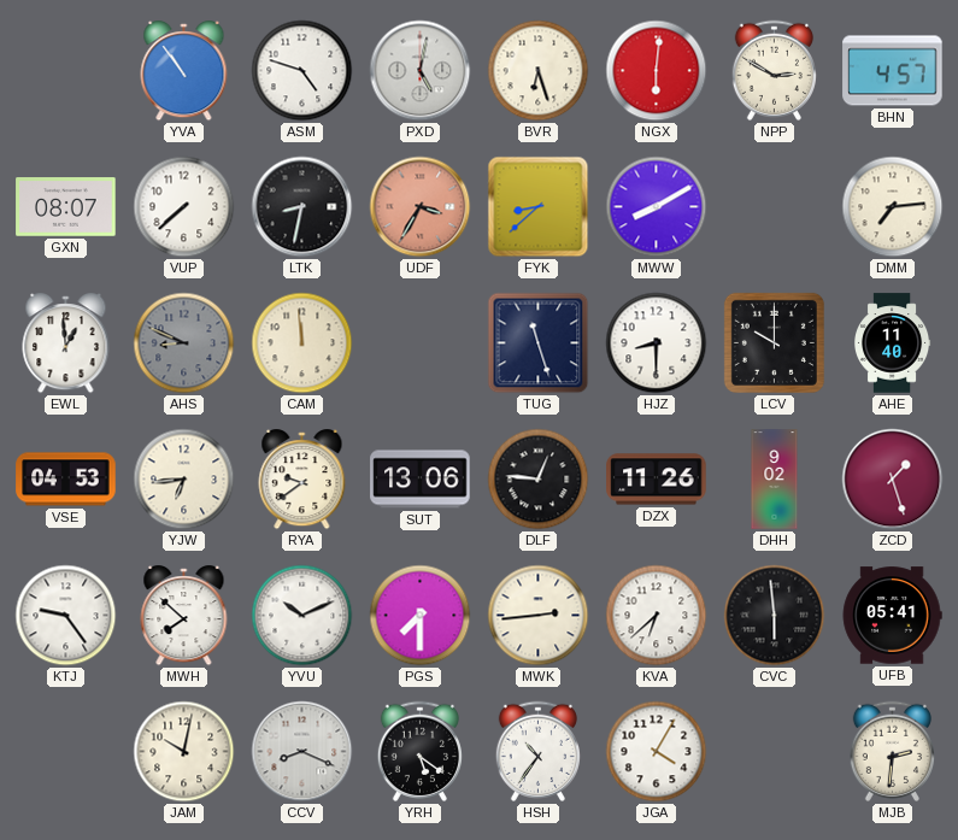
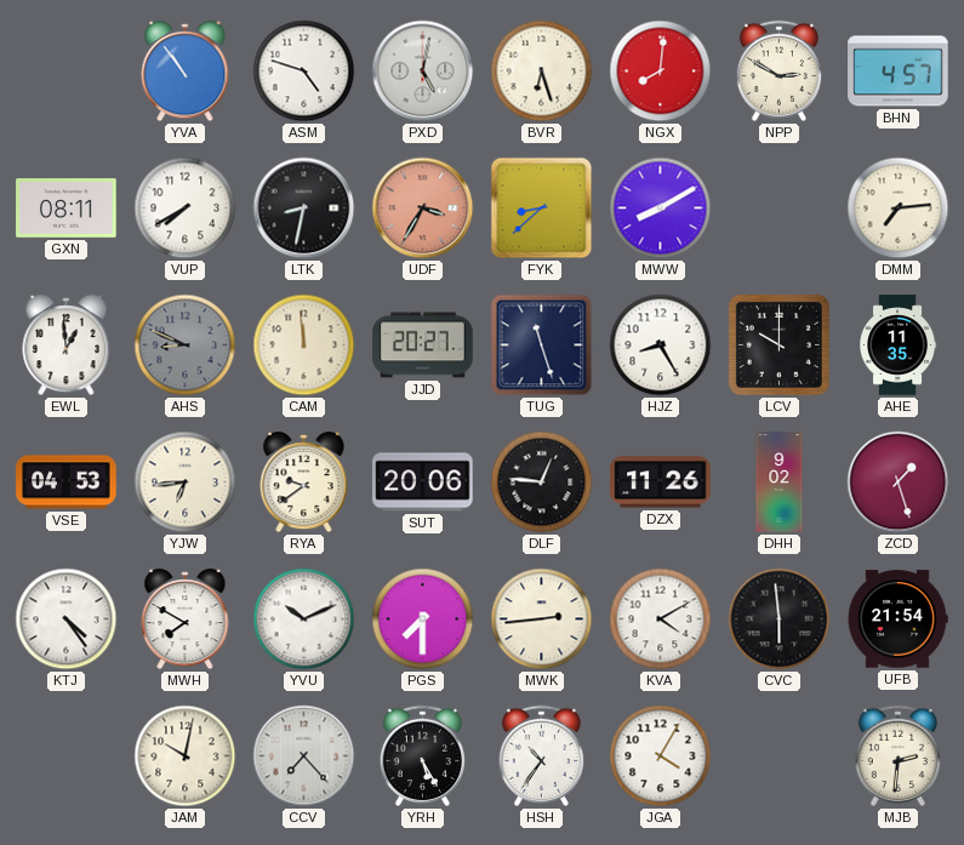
NGX: 6:01 -> 8:01 (661, 72)
GXN: 08:07 -> 08:11 (67, 209)
VUP: 7:38 -> 7:40 (186, 209)
JJD: none -> 20:27 (423, 346)
HJZ: 8:30 -> 8:25 (661, 346)
AHE: 11:40 -> 11:35 (899, 346)
SUT: 13:06 -> 20:06 (423, 483)
KTJ: 9:24 -> 4:24 (67, 620)
MWH: 7:52 -> 7:50 (186, 620)
KVA: 6:38 -> 4:10 (661, 620)
UFB: 05:41 -> 21:54 (897, 620)
CCV: 8:19 -> 7:23 (304, 756)
YRH: 5:21 -> 5:25 (422, 755)
